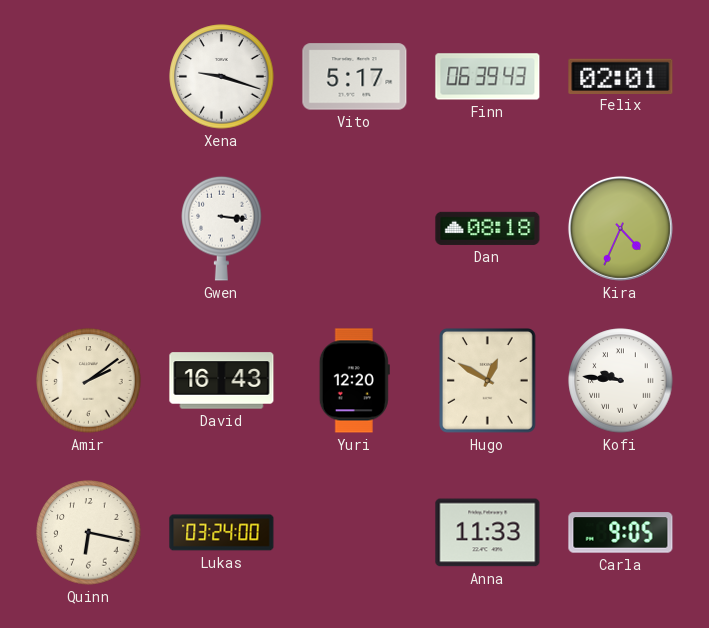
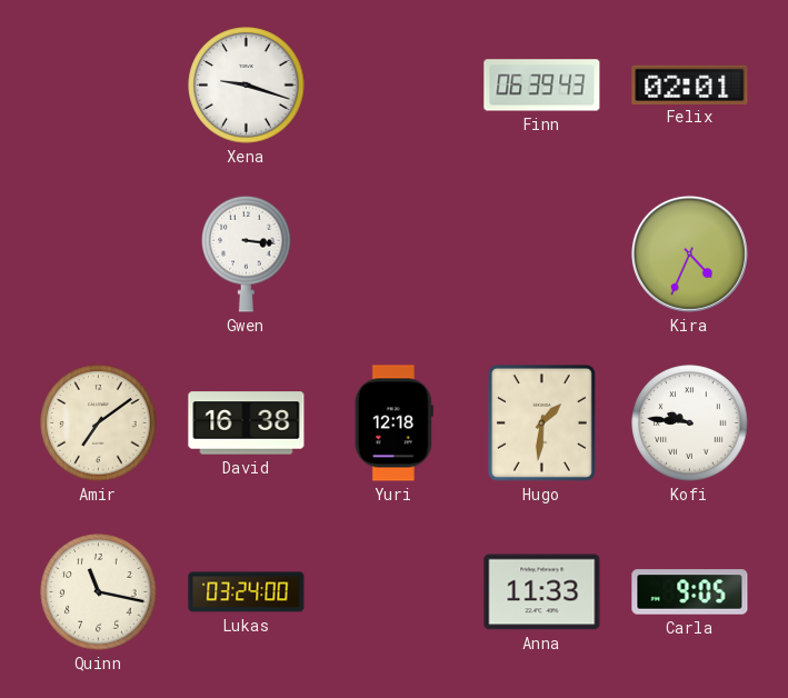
Vito: 5:17 -> none (355, 77)
Dan: 08:18 -> none (488, 228)
Amir: 2:09 -> 7:09 (99, 423)
David: 16:43 -> 16:38 (247, 423)
Yuri: 12:20 -> 12:18 (393, 423)
Hugo: 12:50 -> 1:31 (541, 423)
Quinn: 6:17 -> 11:17 (99, 592)
